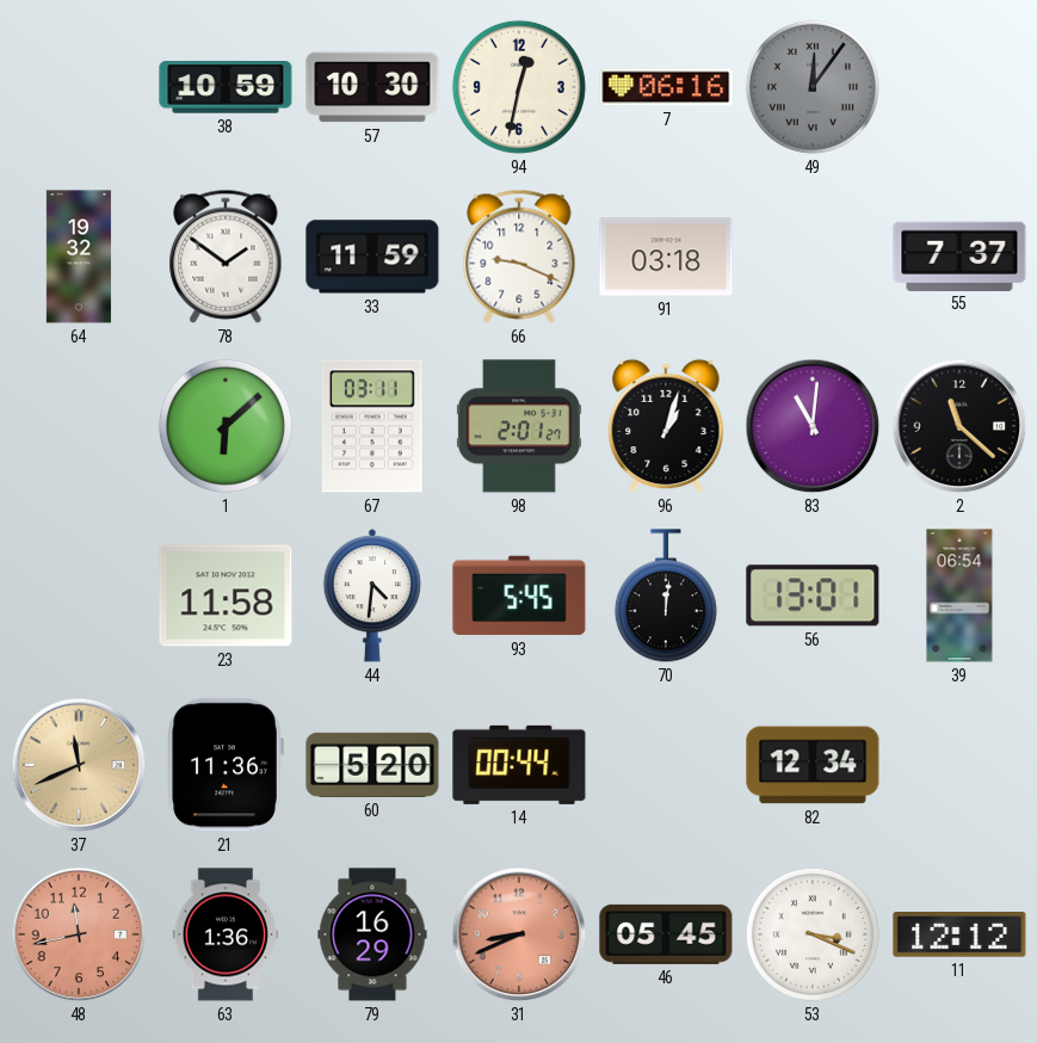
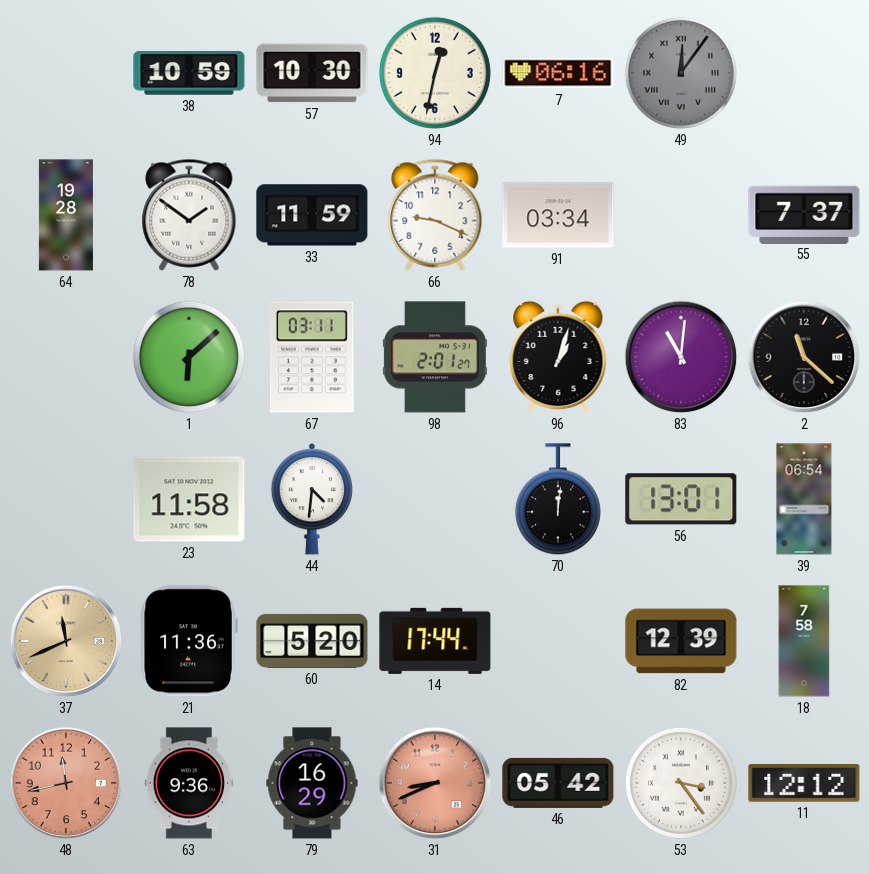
64: 19:32 -> 19:28 (66, 215)
91: 03:18 -> 03:34 (558, 215)
93: 5:45 -> none (519, 595)
14: 00:44 -> 17:44 (435, 641)
82: 12:34 -> 12:39 (681, 641)
18: none -> 7:58 (804, 641)
63: 1:36 -> 9:36 (189, 783)
46: 05:45 -> 05:42 (558, 783)
53: 3:19 -> 3:24 (681, 783)
